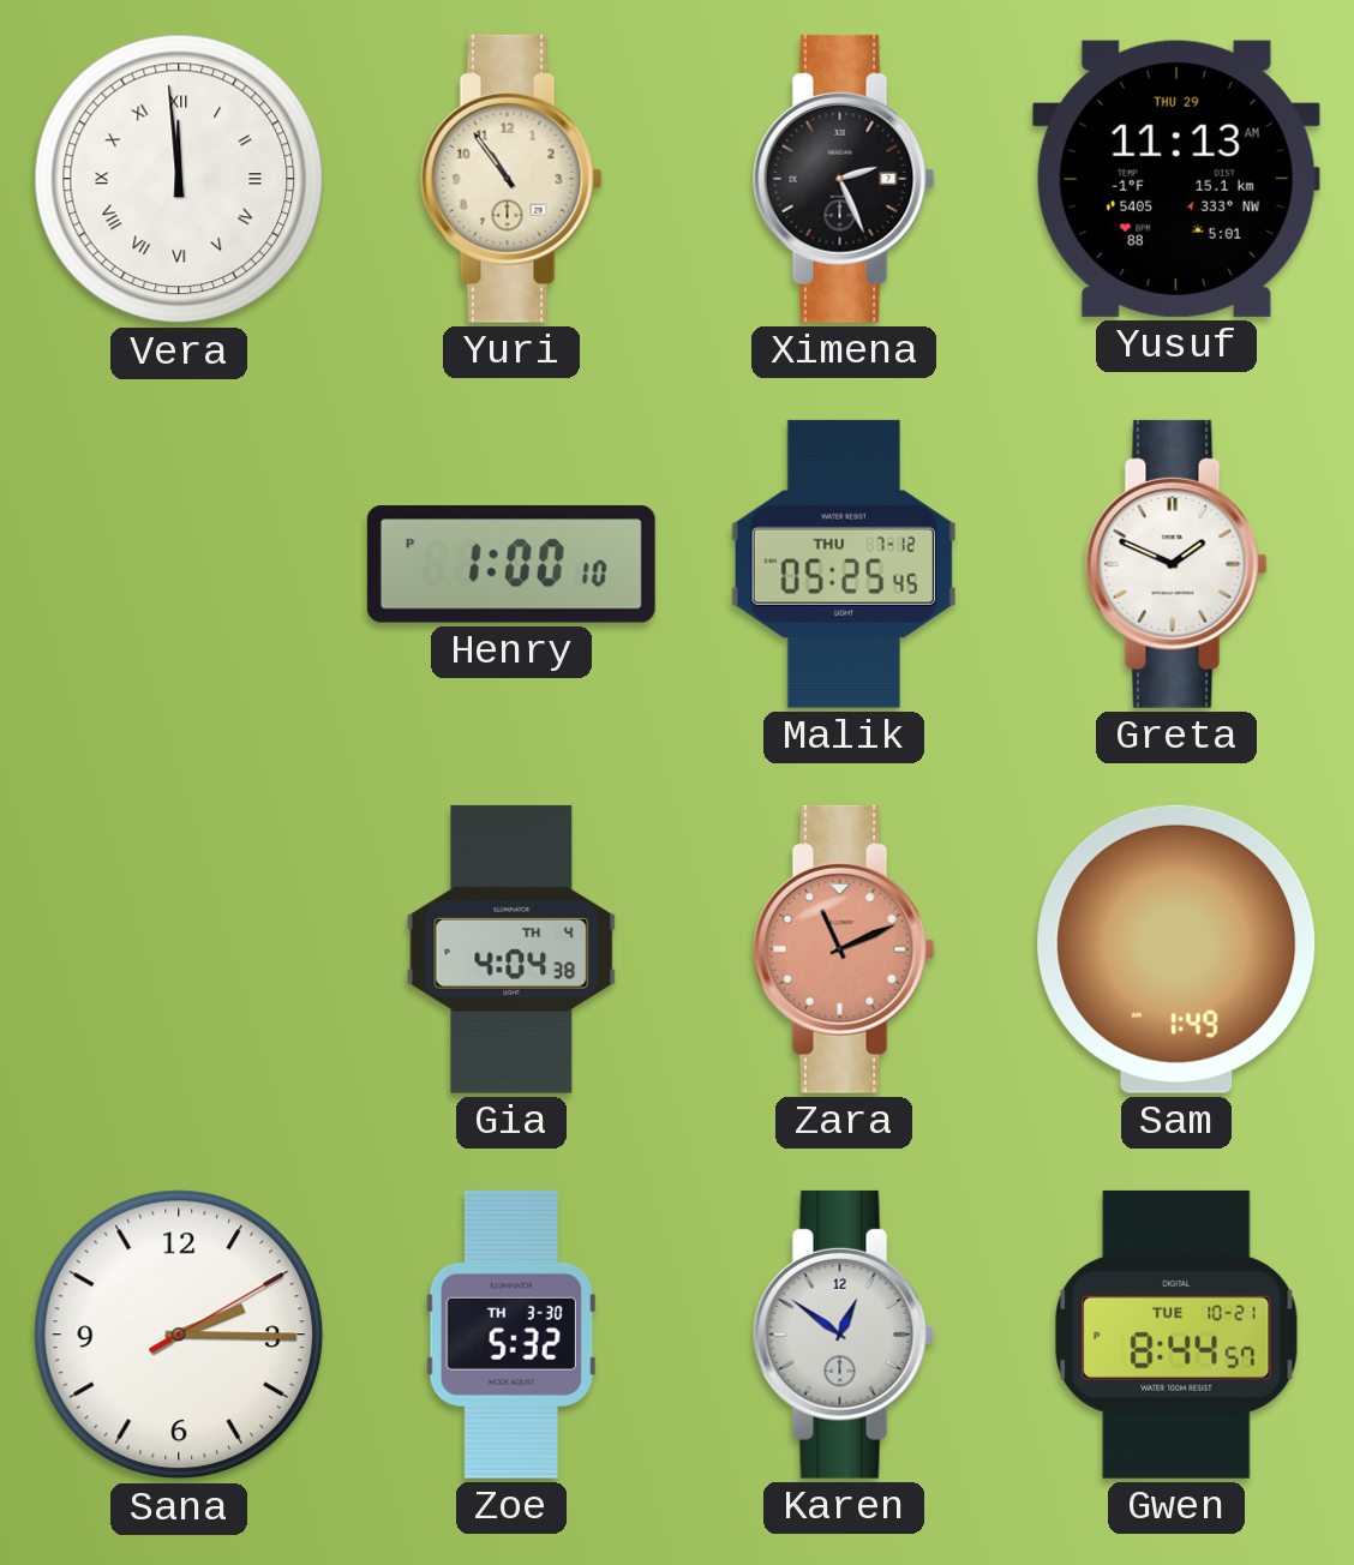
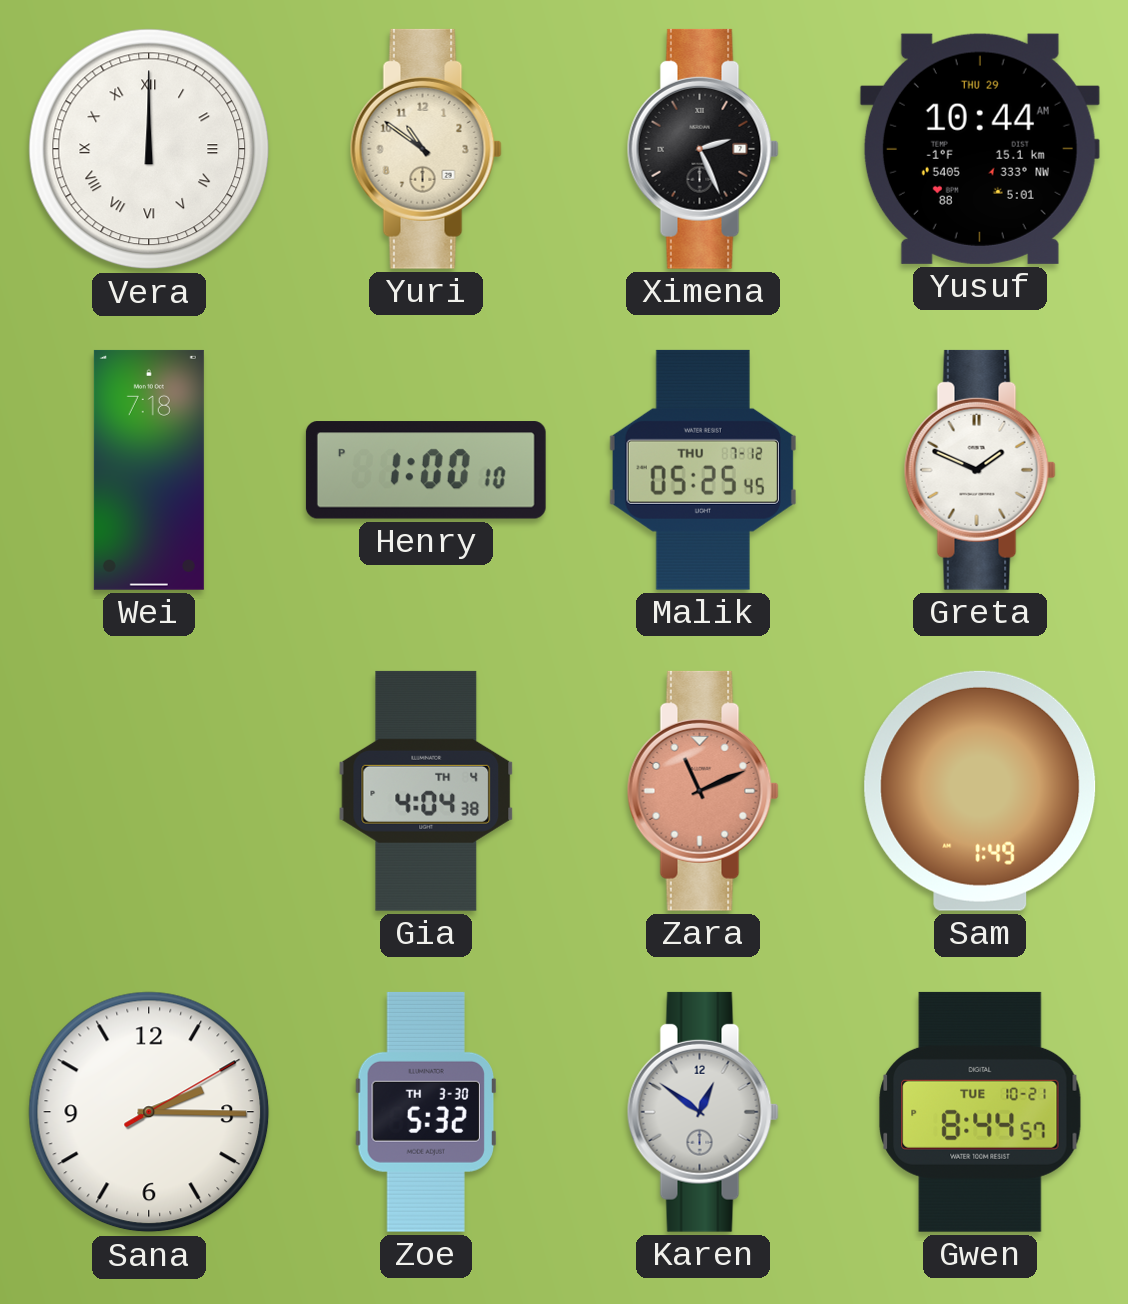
Vera: 11:59 -> 12:00 (149, 149)
Yuri: 10:54 -> 10:51 (426, 149)
Yusuf: 11:13 -> 10:44 (980, 149)
Wei: none -> 7:18 (149, 470)
